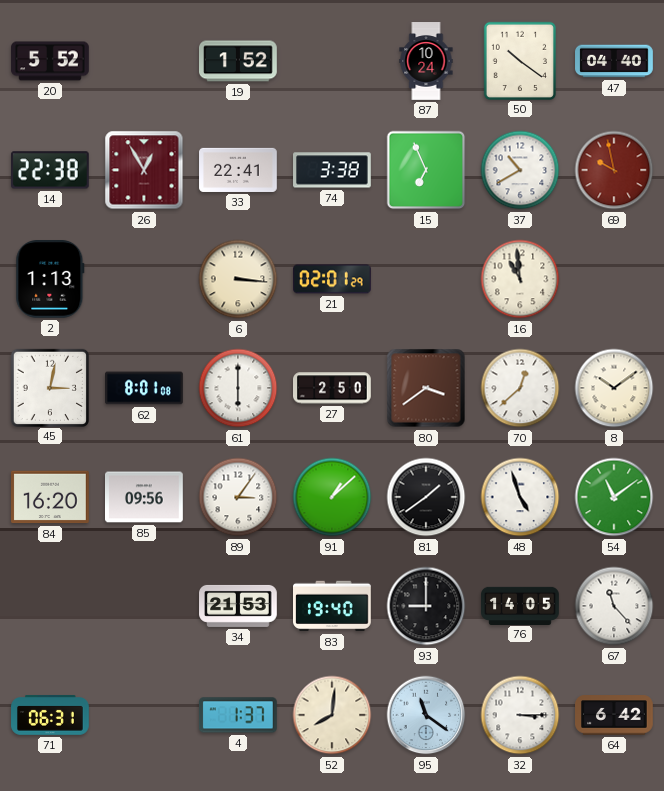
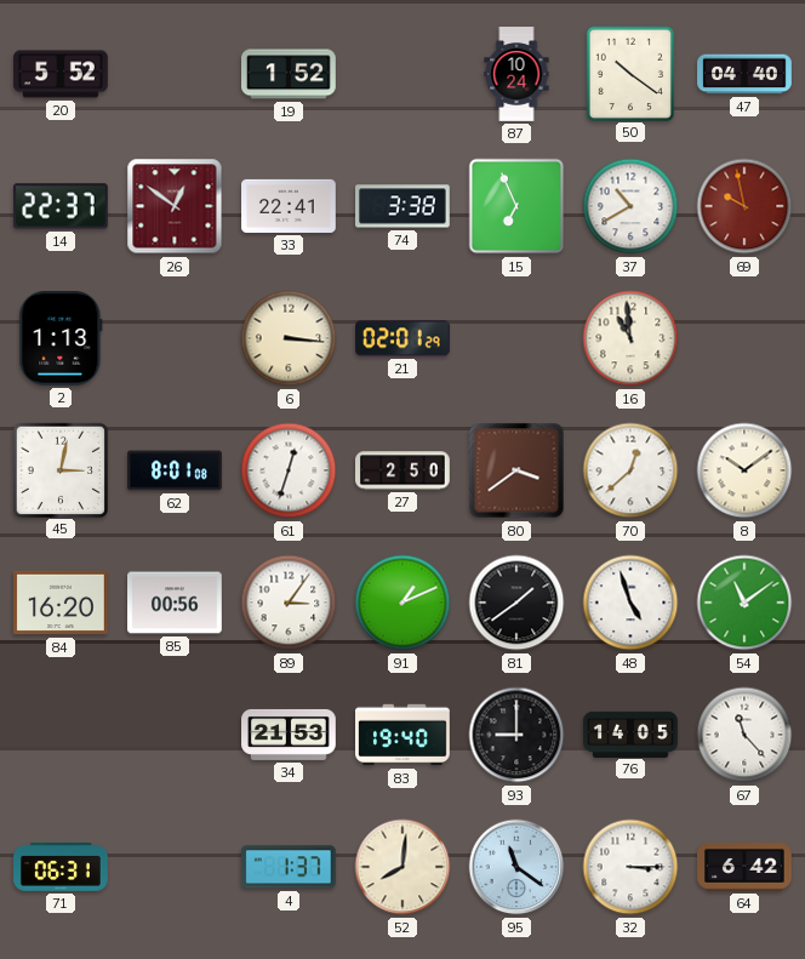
14: 22:38 -> 22:37 (61, 206)
26: 12:55 -> 12:51 (175, 206)
61: 6:00 -> 12:33 (289, 470)
85: 09:56 -> 00:56 (175, 603)
91: 1:08 -> 1:11 (402, 603)
